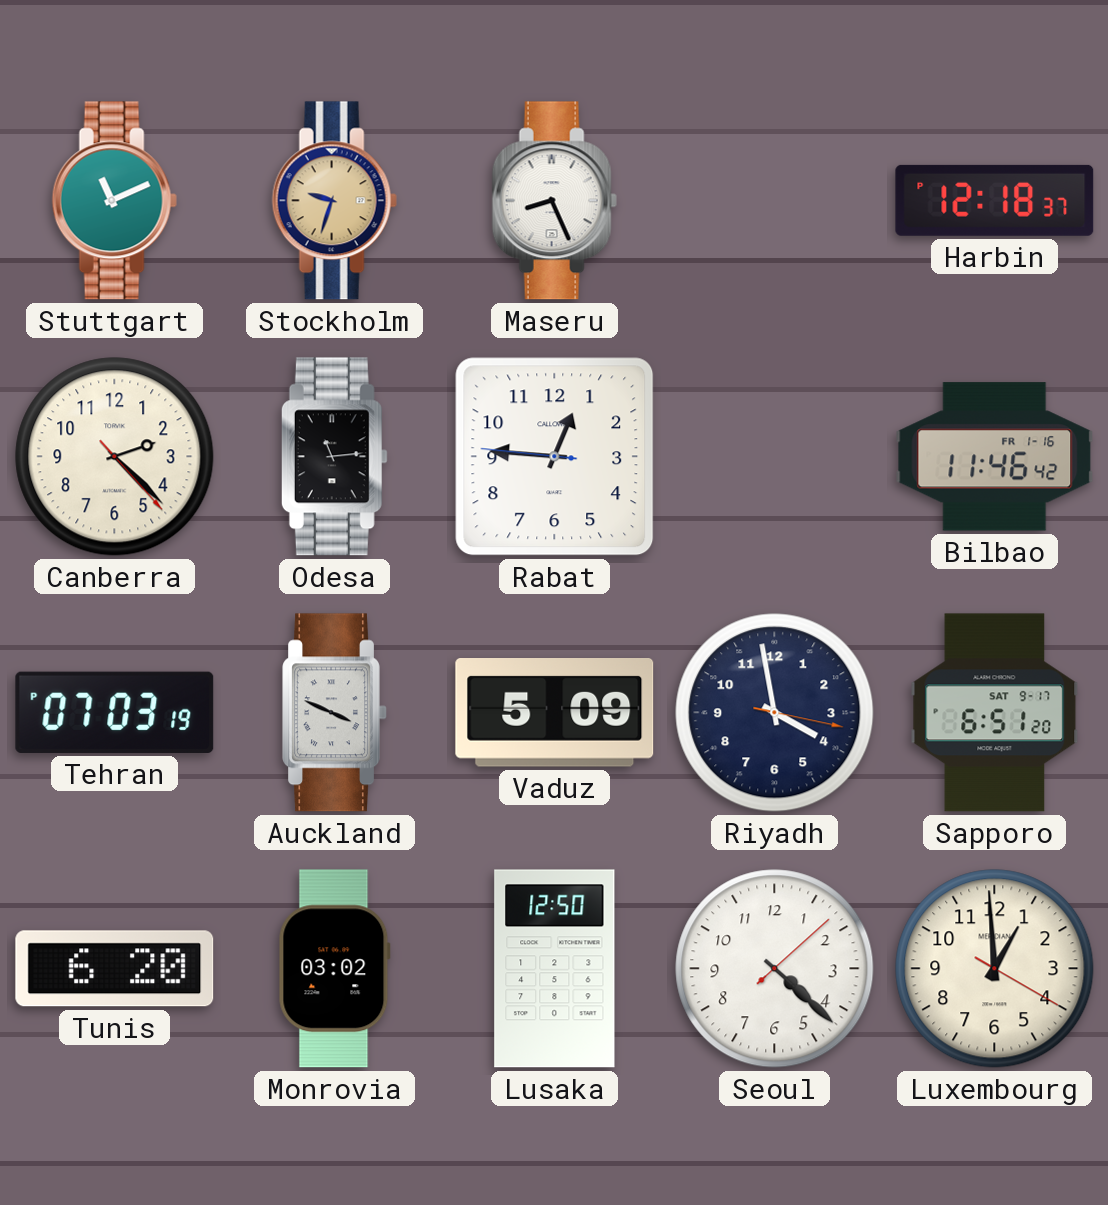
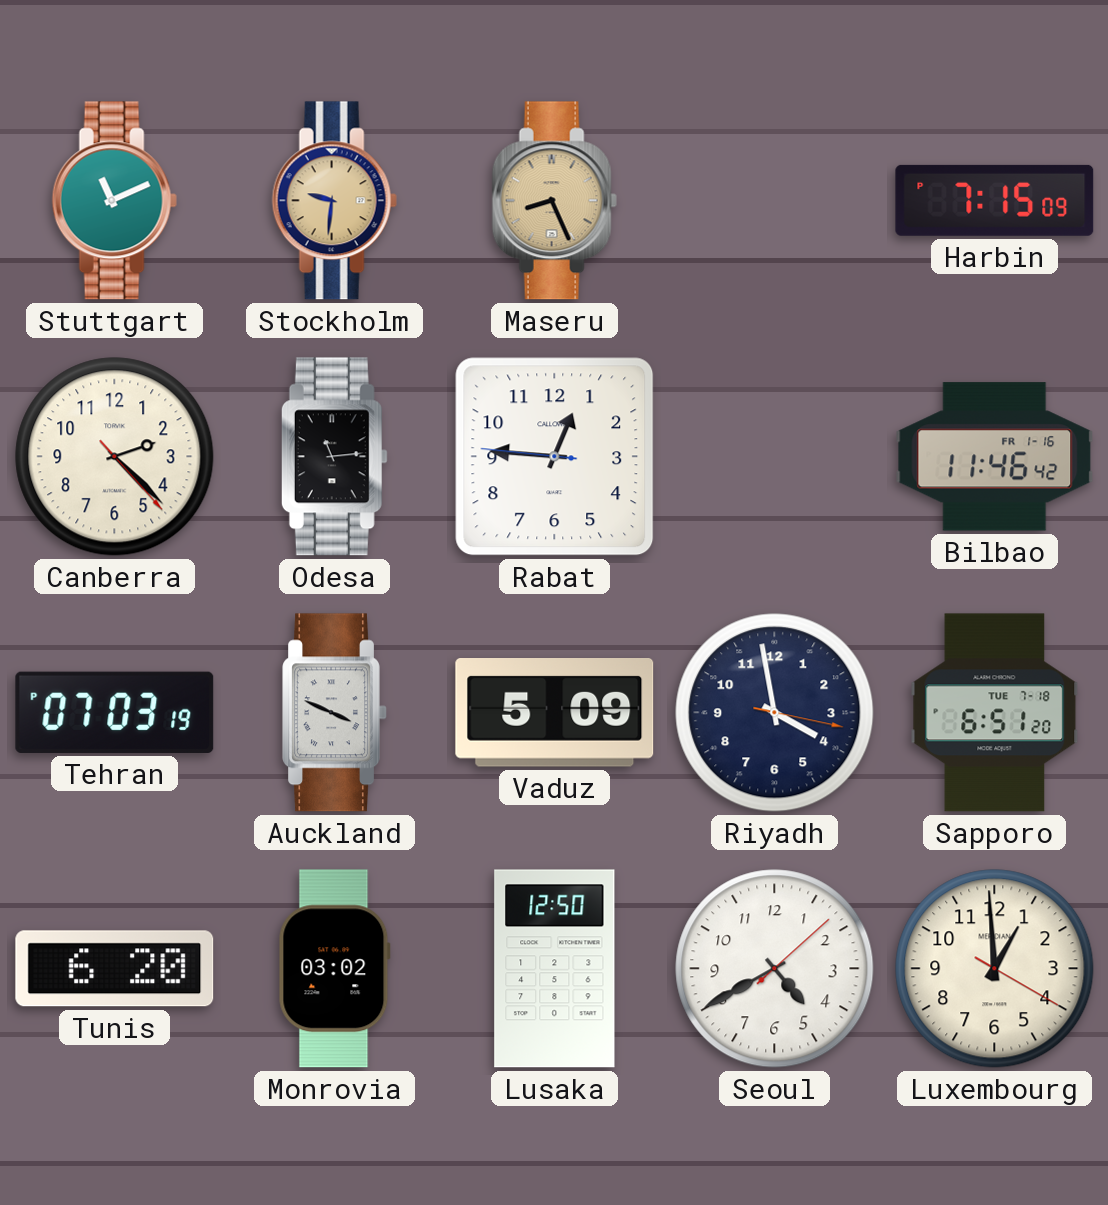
Stockholm: 9:33 -> 9:31 (334, 201)
Maseru dial: white -> champagne (554, 201)
Harbin: 12:18 -> 7:15 (995, 200)
Sapporo date: SAT 9-17 -> TUE 7-18 (995, 713)
Seoul: 4:22 -> 4:40 (775, 969)
